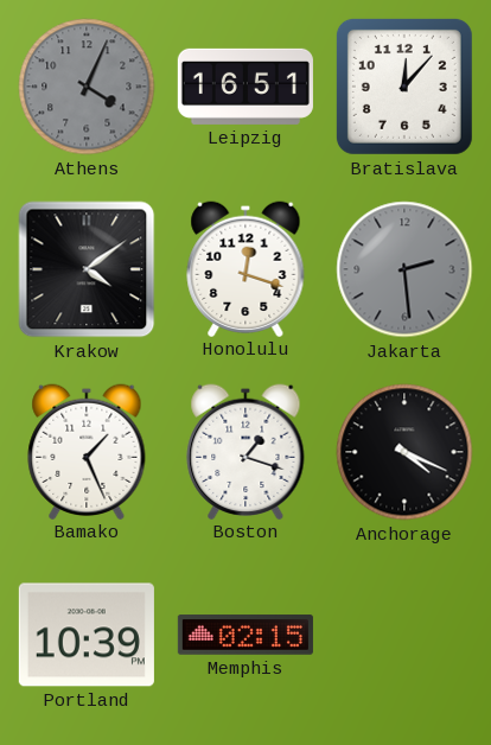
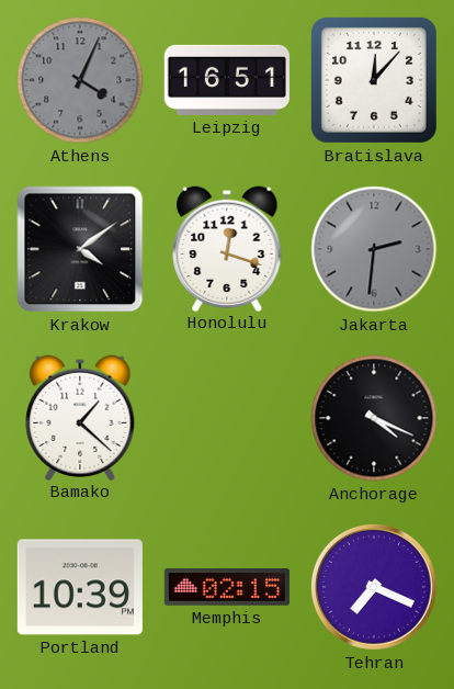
Jakarta: 2:29 -> 2:31 (374, 249)
Bamako: 1:26 -> 1:22 (80, 417)
Boston: 1:18 -> none (245, 451)
Tehran: none -> 7:19 (374, 587)
